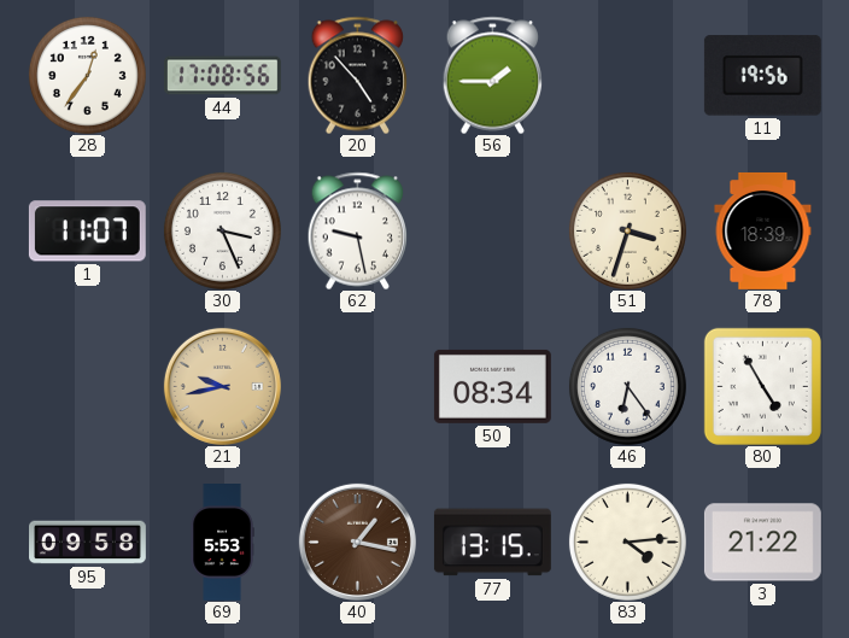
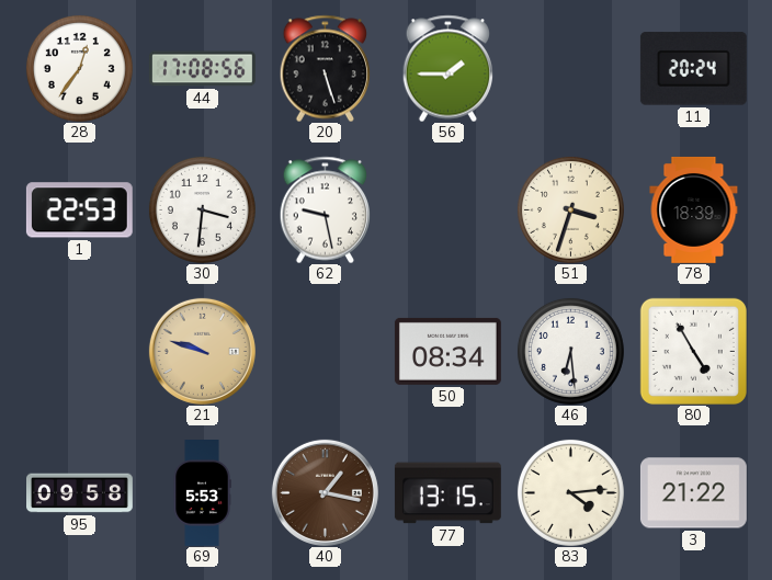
20: 4:53 -> 5:27 (325, 68)
11: 19:56 -> 20:24 (693, 69)
1: 11:07 -> 22:53 (79, 211)
30: 3:26 -> 3:31 (202, 209)
21: 9:43 -> 9:48 (202, 351)
46: 6:24 -> 6:29 (570, 351)
